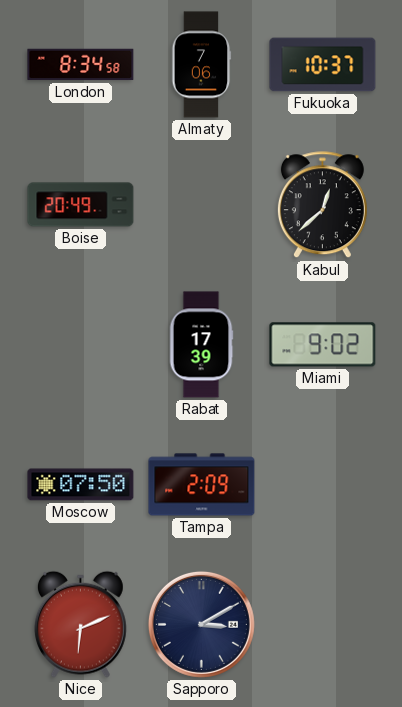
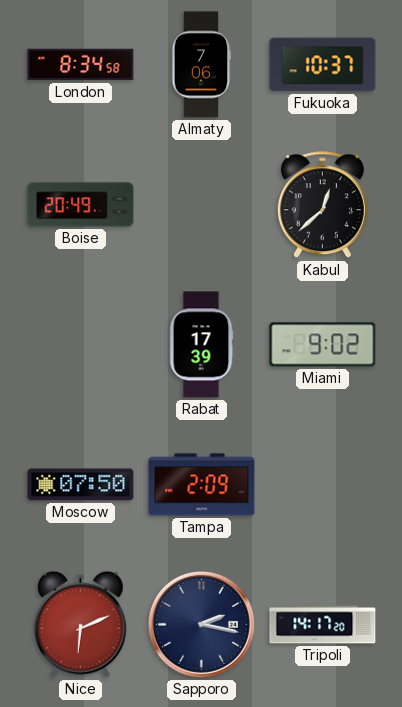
Sapporo: 3:10 -> 2:17 (201, 624)
Tripoli: none -> 14:17 (323, 625)
